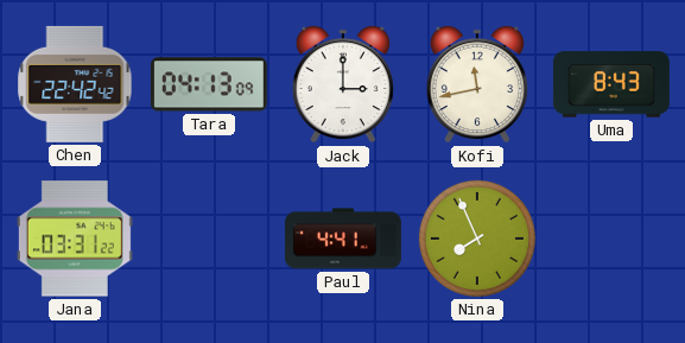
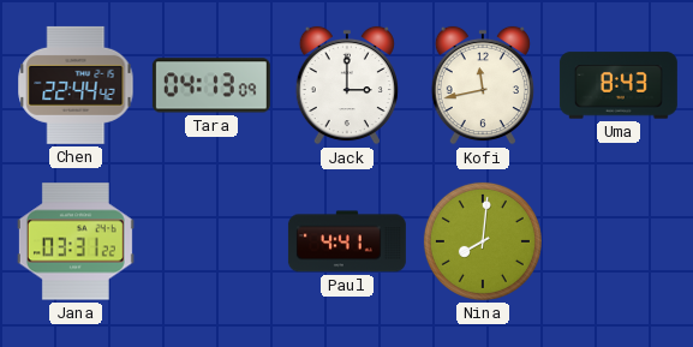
Chen: 22:42 -> 22:44 (76, 85)
Nina: 7:56 -> 8:01 (483, 241)
